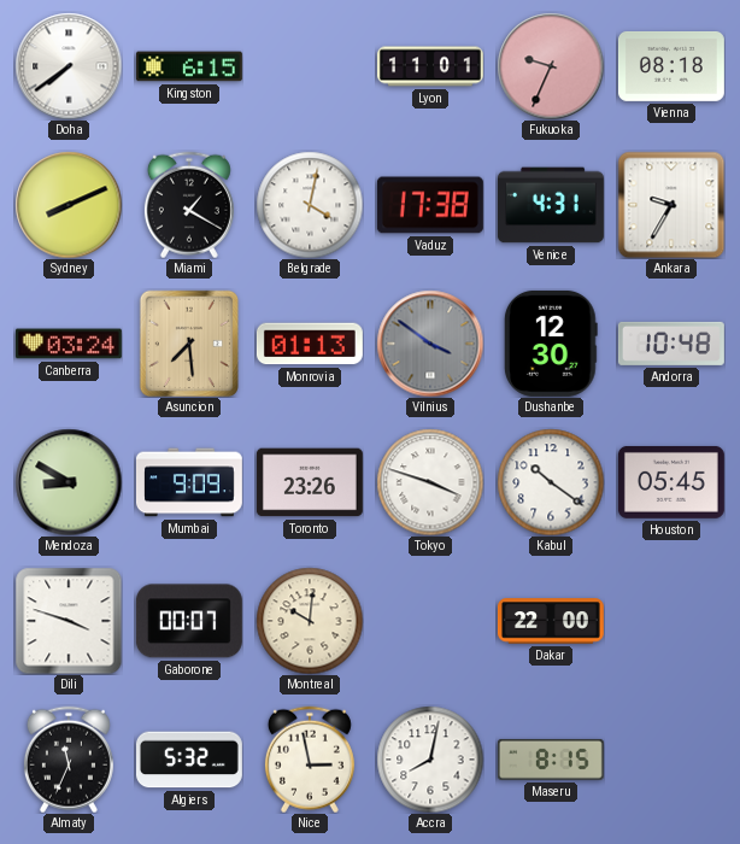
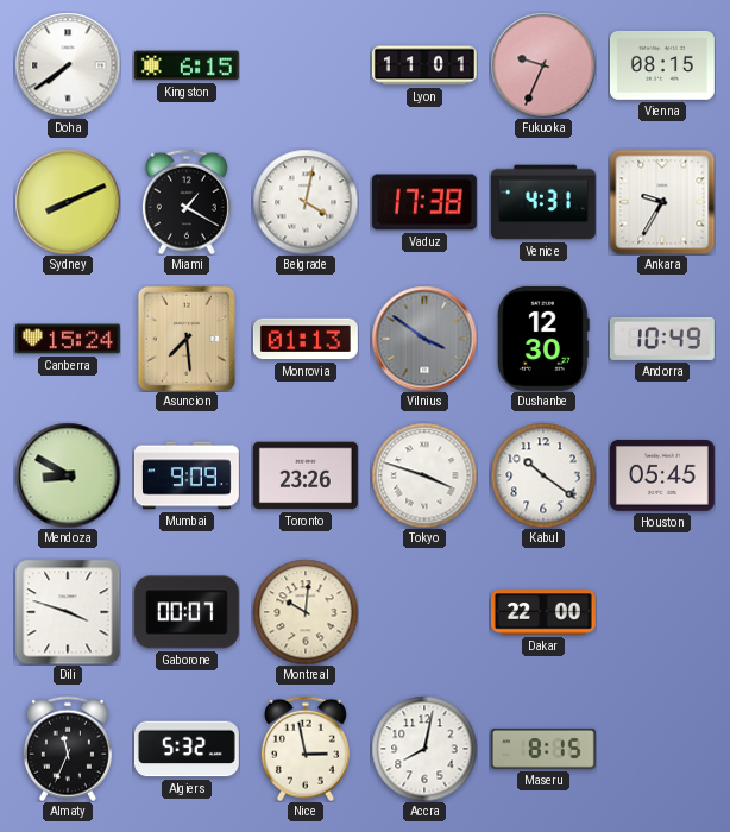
Vienna: 08:18 -> 08:15 (662, 65)
Canberra: 03:24 -> 15:24 (68, 339)
Andorra: 10:48 -> 10:49 (662, 339)
